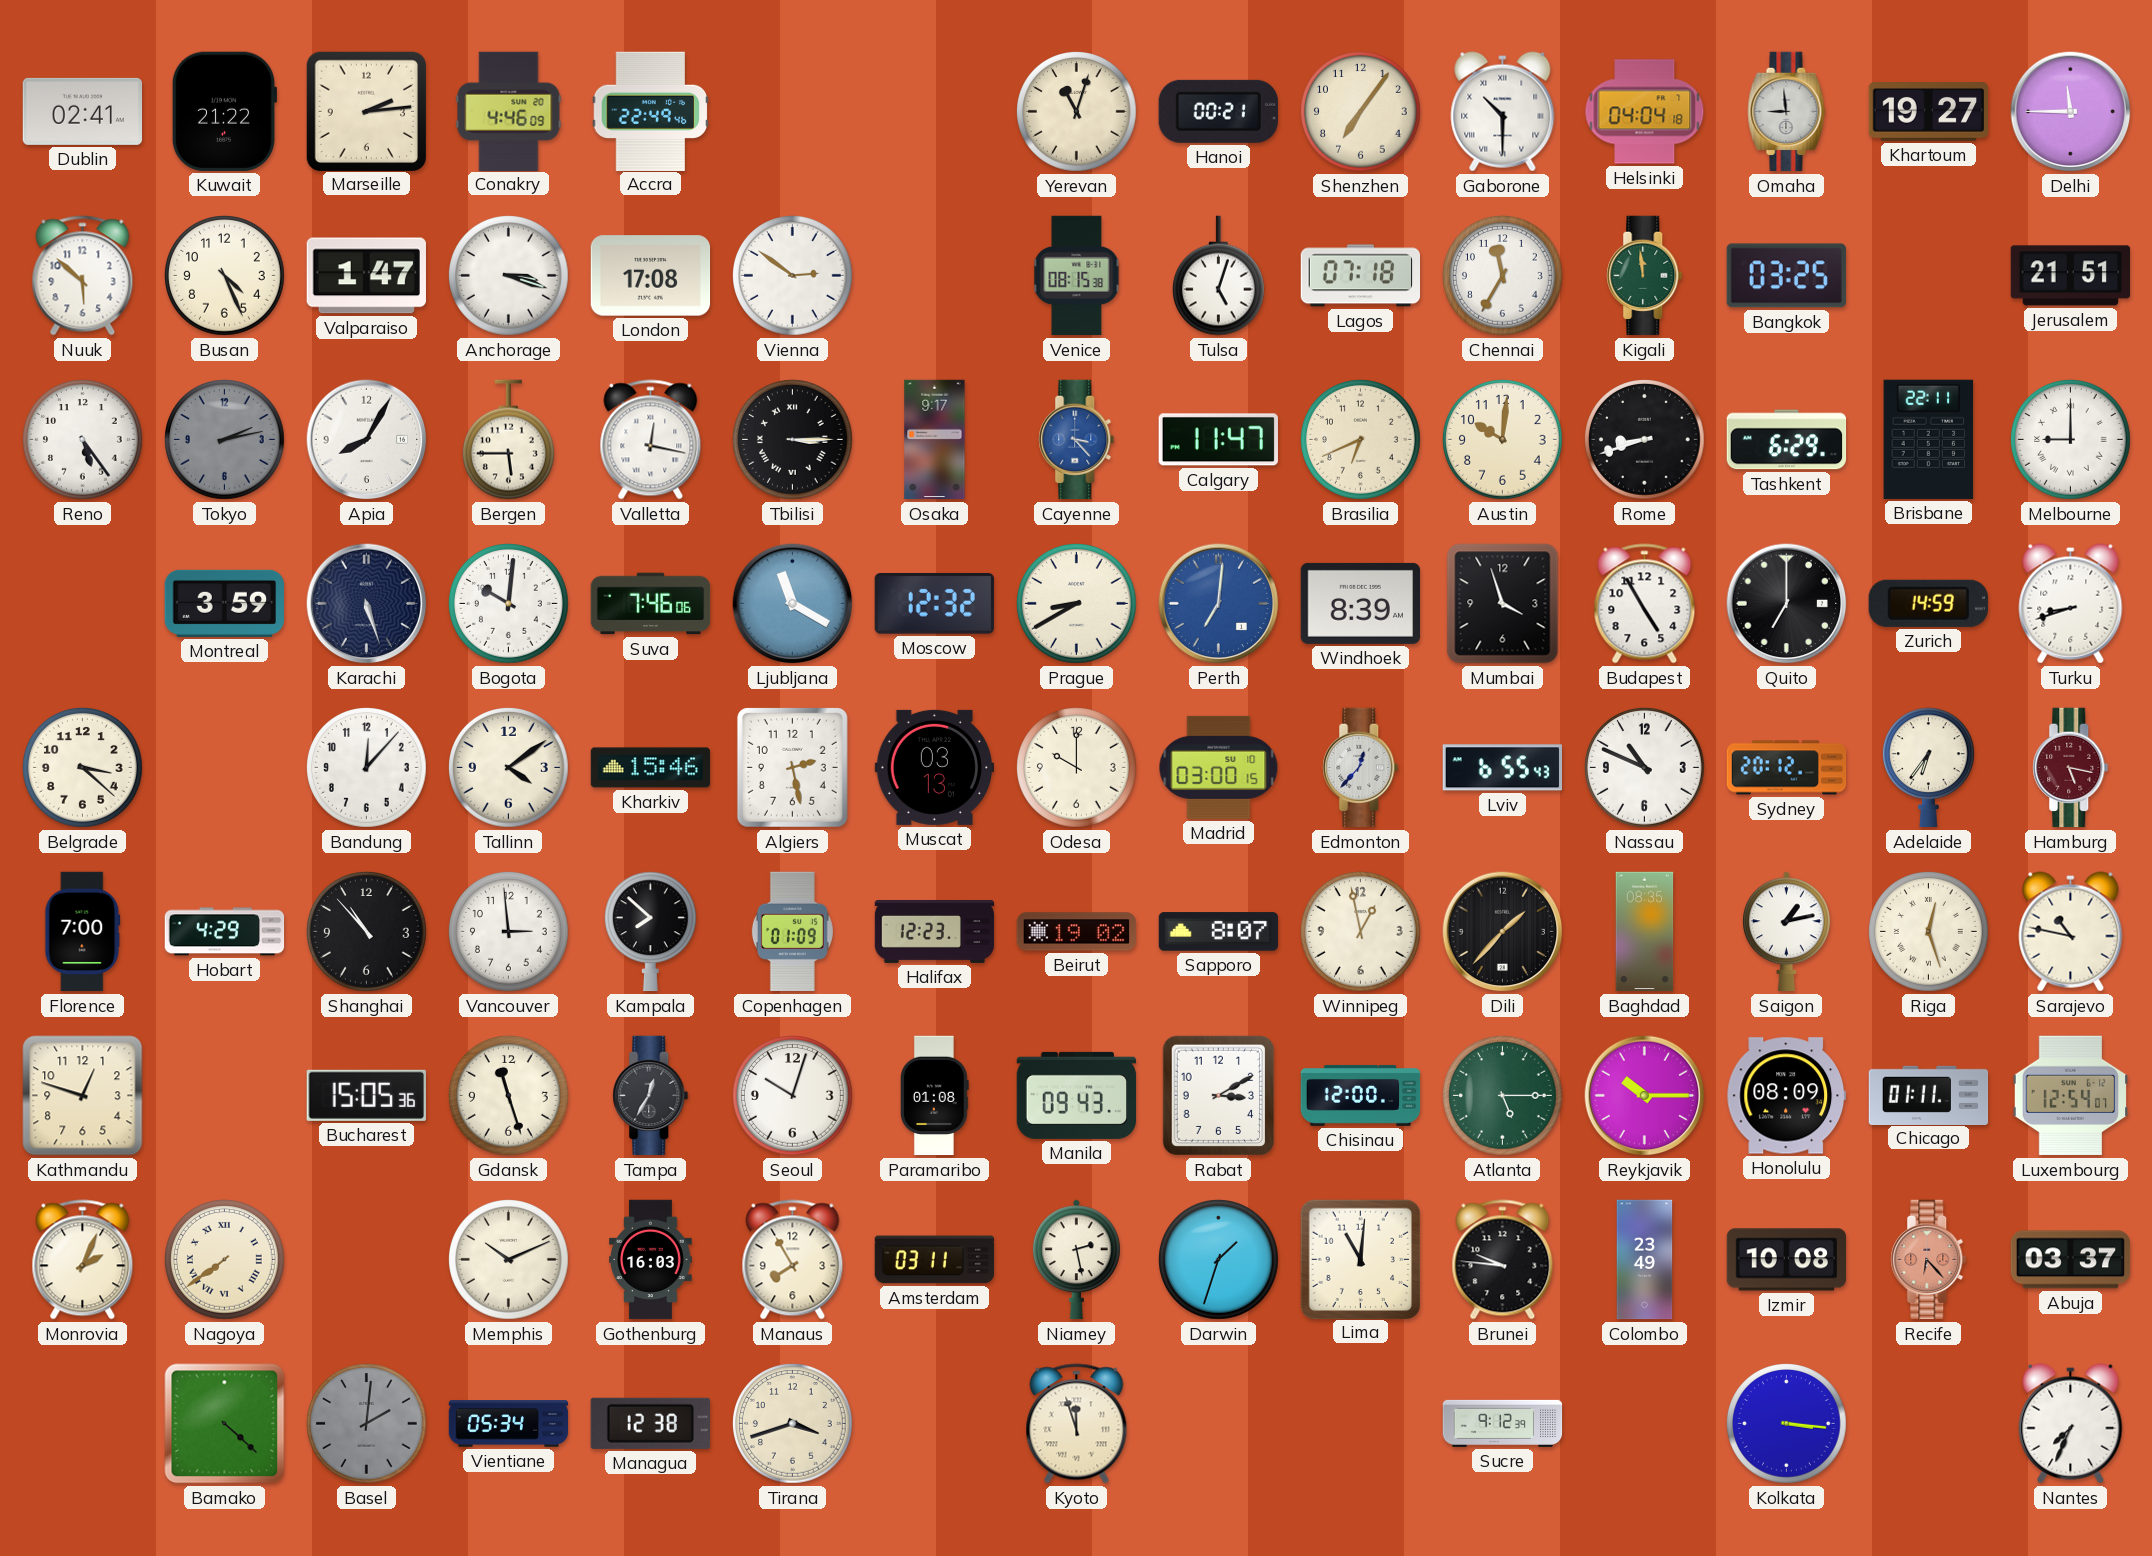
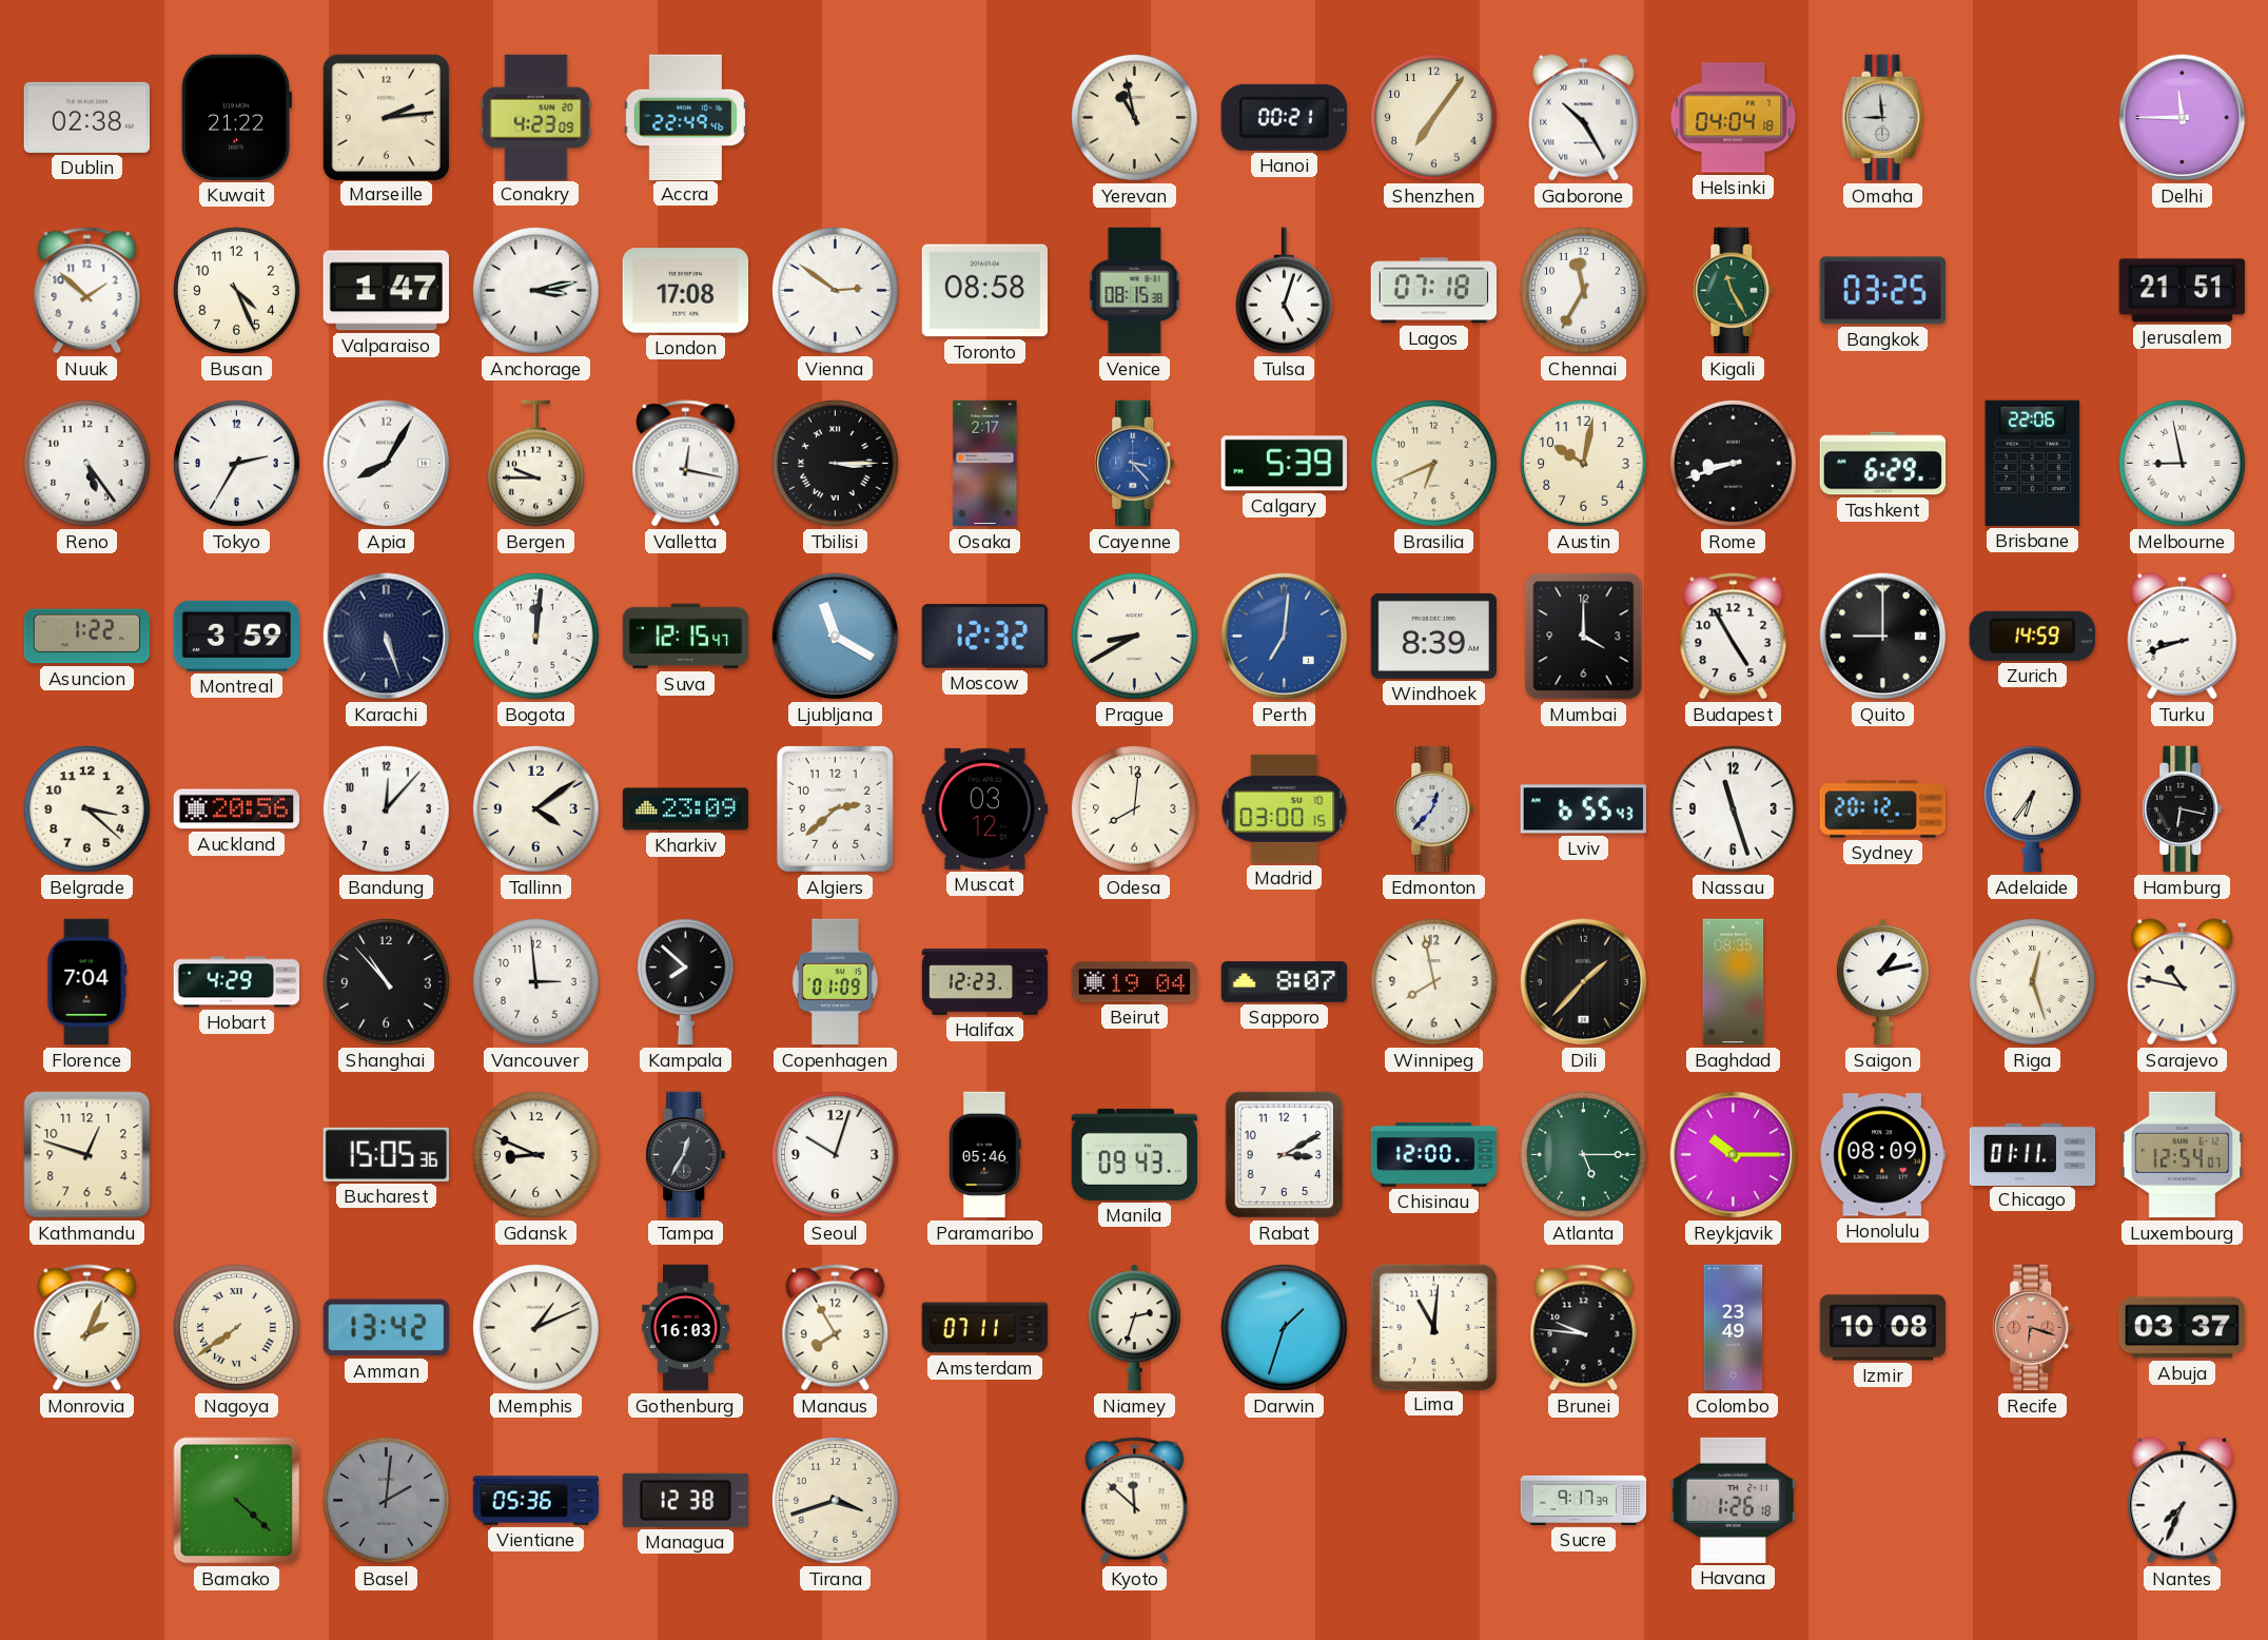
Dublin: 02:41 -> 02:38 (86, 117)
Conakry: 4:46 -> 4:23 (536, 117)
Yerevan: 11:03 -> 10:58 (1135, 118)
Gaborone: 10:30 -> 10:25 (1584, 118)
Khartoum: 19:27 -> none (1929, 112)
Nuuk: 5:52 -> 1:52 (87, 291)
Anchorage: 3:18 -> 3:13 (536, 291)
Toronto: none -> 08:58 (984, 291)
Kigali: 11:59 -> 11:25 (1734, 291)
Tokyo: 2:13 -> 2:35 (237, 464)
Tokyo dial: grey -> white (237, 464)
Bergen: 5:45 -> 9:45 (535, 464)
Osaka: 9:17 -> 2:17 (985, 464)
Calgary: 11:47 -> 5:39 (1284, 464)
Austin: 10:01 -> 10:02 (1584, 464)
Brisbane: 22:11 -> 22:06 (2033, 463)
Melbourne: 9:00 -> 8:58 (2183, 464)
Asuncion: none -> 1:22 (87, 637)
Bogota: 10:01 -> 12:01 (536, 637)
Suva: 7:46 -> 12:15 (686, 637)
Mumbai: 3:57 -> 4:00 (1584, 637)
Quito: 7:00 -> 9:00 (1883, 637)
Auckland: none -> 20:56 (237, 809)
Kharkiv: 15:46 -> 23:09 (686, 809)
Algiers: 2:28 -> 2:38 (835, 808)
Muscat: 03:13 -> 03:12 (985, 808)
Odesa: 10:00 -> 8:01 (1135, 809)
Nassau: 10:49 -> 11:27 (1734, 809)
Hamburg: 5:17 -> 6:17 (2183, 809)
Hamburg dial: burgundy -> black (2183, 809)
Florence: 7:00 -> 7:04 (87, 982)
Beirut: 19:02 -> 19:04 (1135, 982)
Winnipeg: 12:58 -> 7:58 (1434, 982)
Gdansk: 11:27 -> 8:49 (536, 1155)
Paramaribo: 01:08 -> 05:46 (985, 1155)
Amman: none -> 13:42 (386, 1328)
Memphis: 10:11 -> 1:11 (536, 1328)
Amsterdam: 03:11 -> 07:11 (985, 1328)
Niamey: 2:28 -> 2:33 (1135, 1328)
Recife: 6:23 -> 6:18 (2033, 1328)
Vientiane: 05:34 -> 05:36 (536, 1501)
Kyoto: 11:57 -> 11:52 (1135, 1501)
Sucre: 9:12 -> 9:17 (1584, 1500)
Havana: none -> 1:26 (1733, 1500)
Kolkata: 3:16 -> none (1787, 1424)
